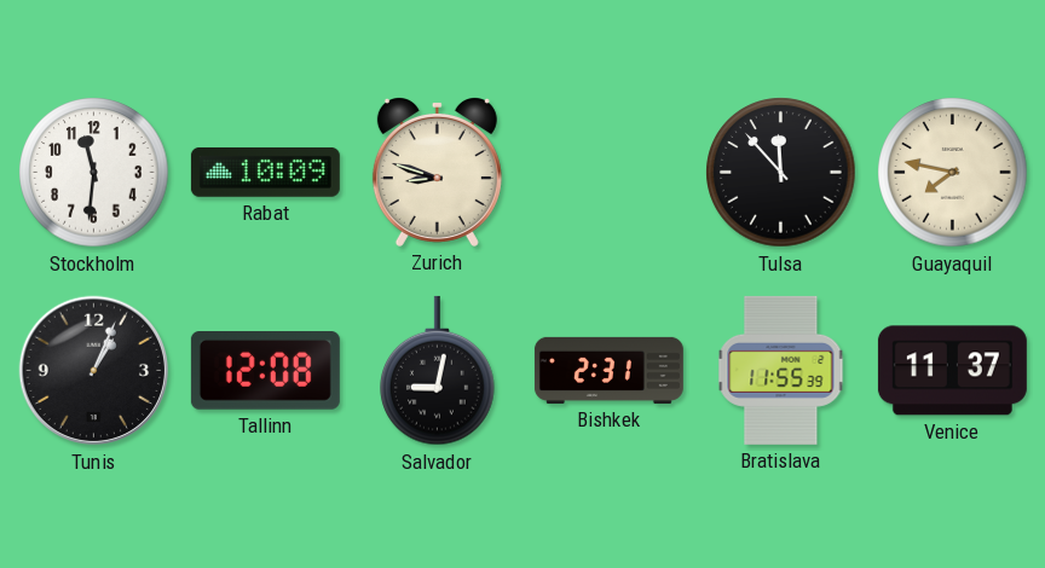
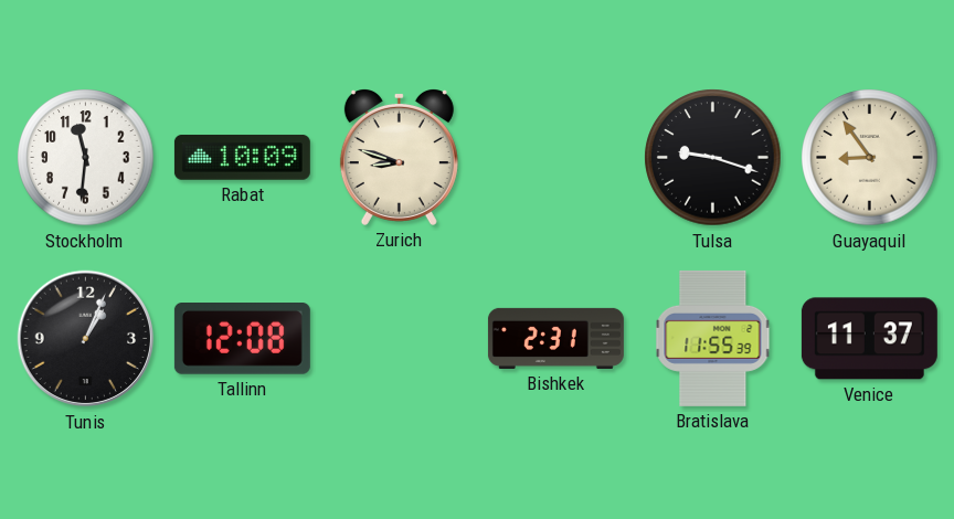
Tulsa: 11:53 -> 9:18 (713, 158)
Guayaquil: 7:47 -> 8:54 (870, 158)
Salvador: 9:02 -> none (438, 371)
